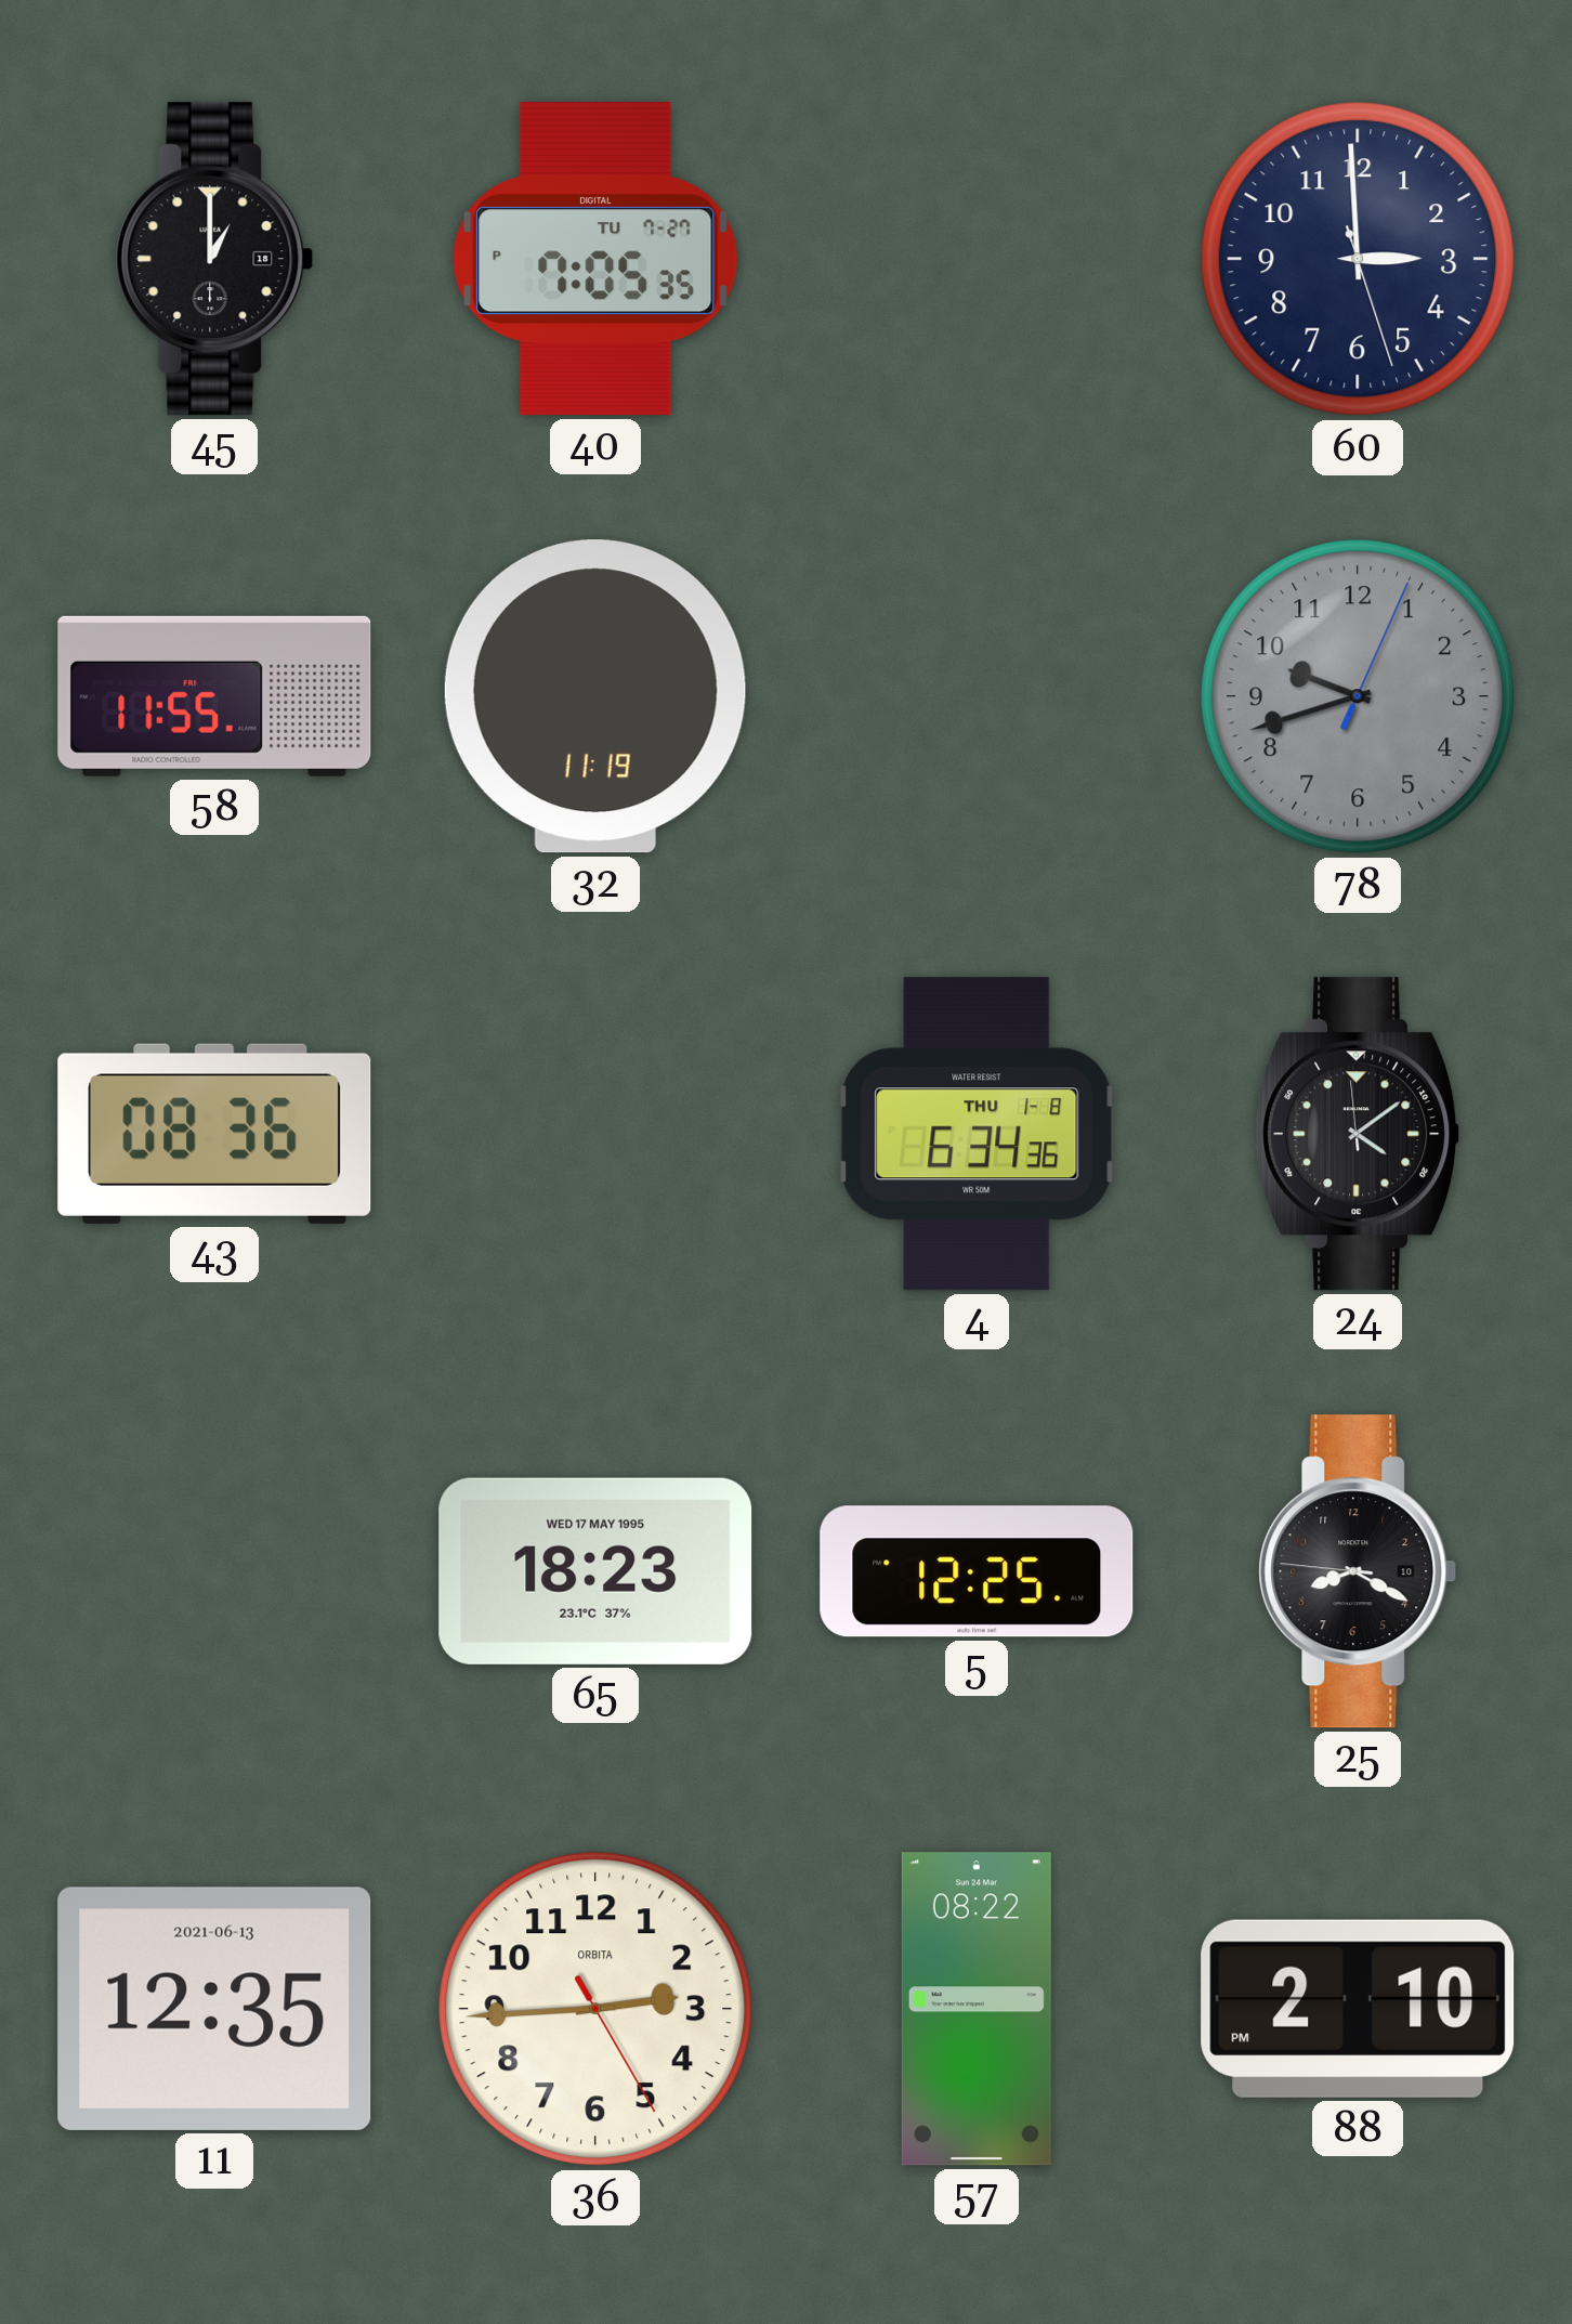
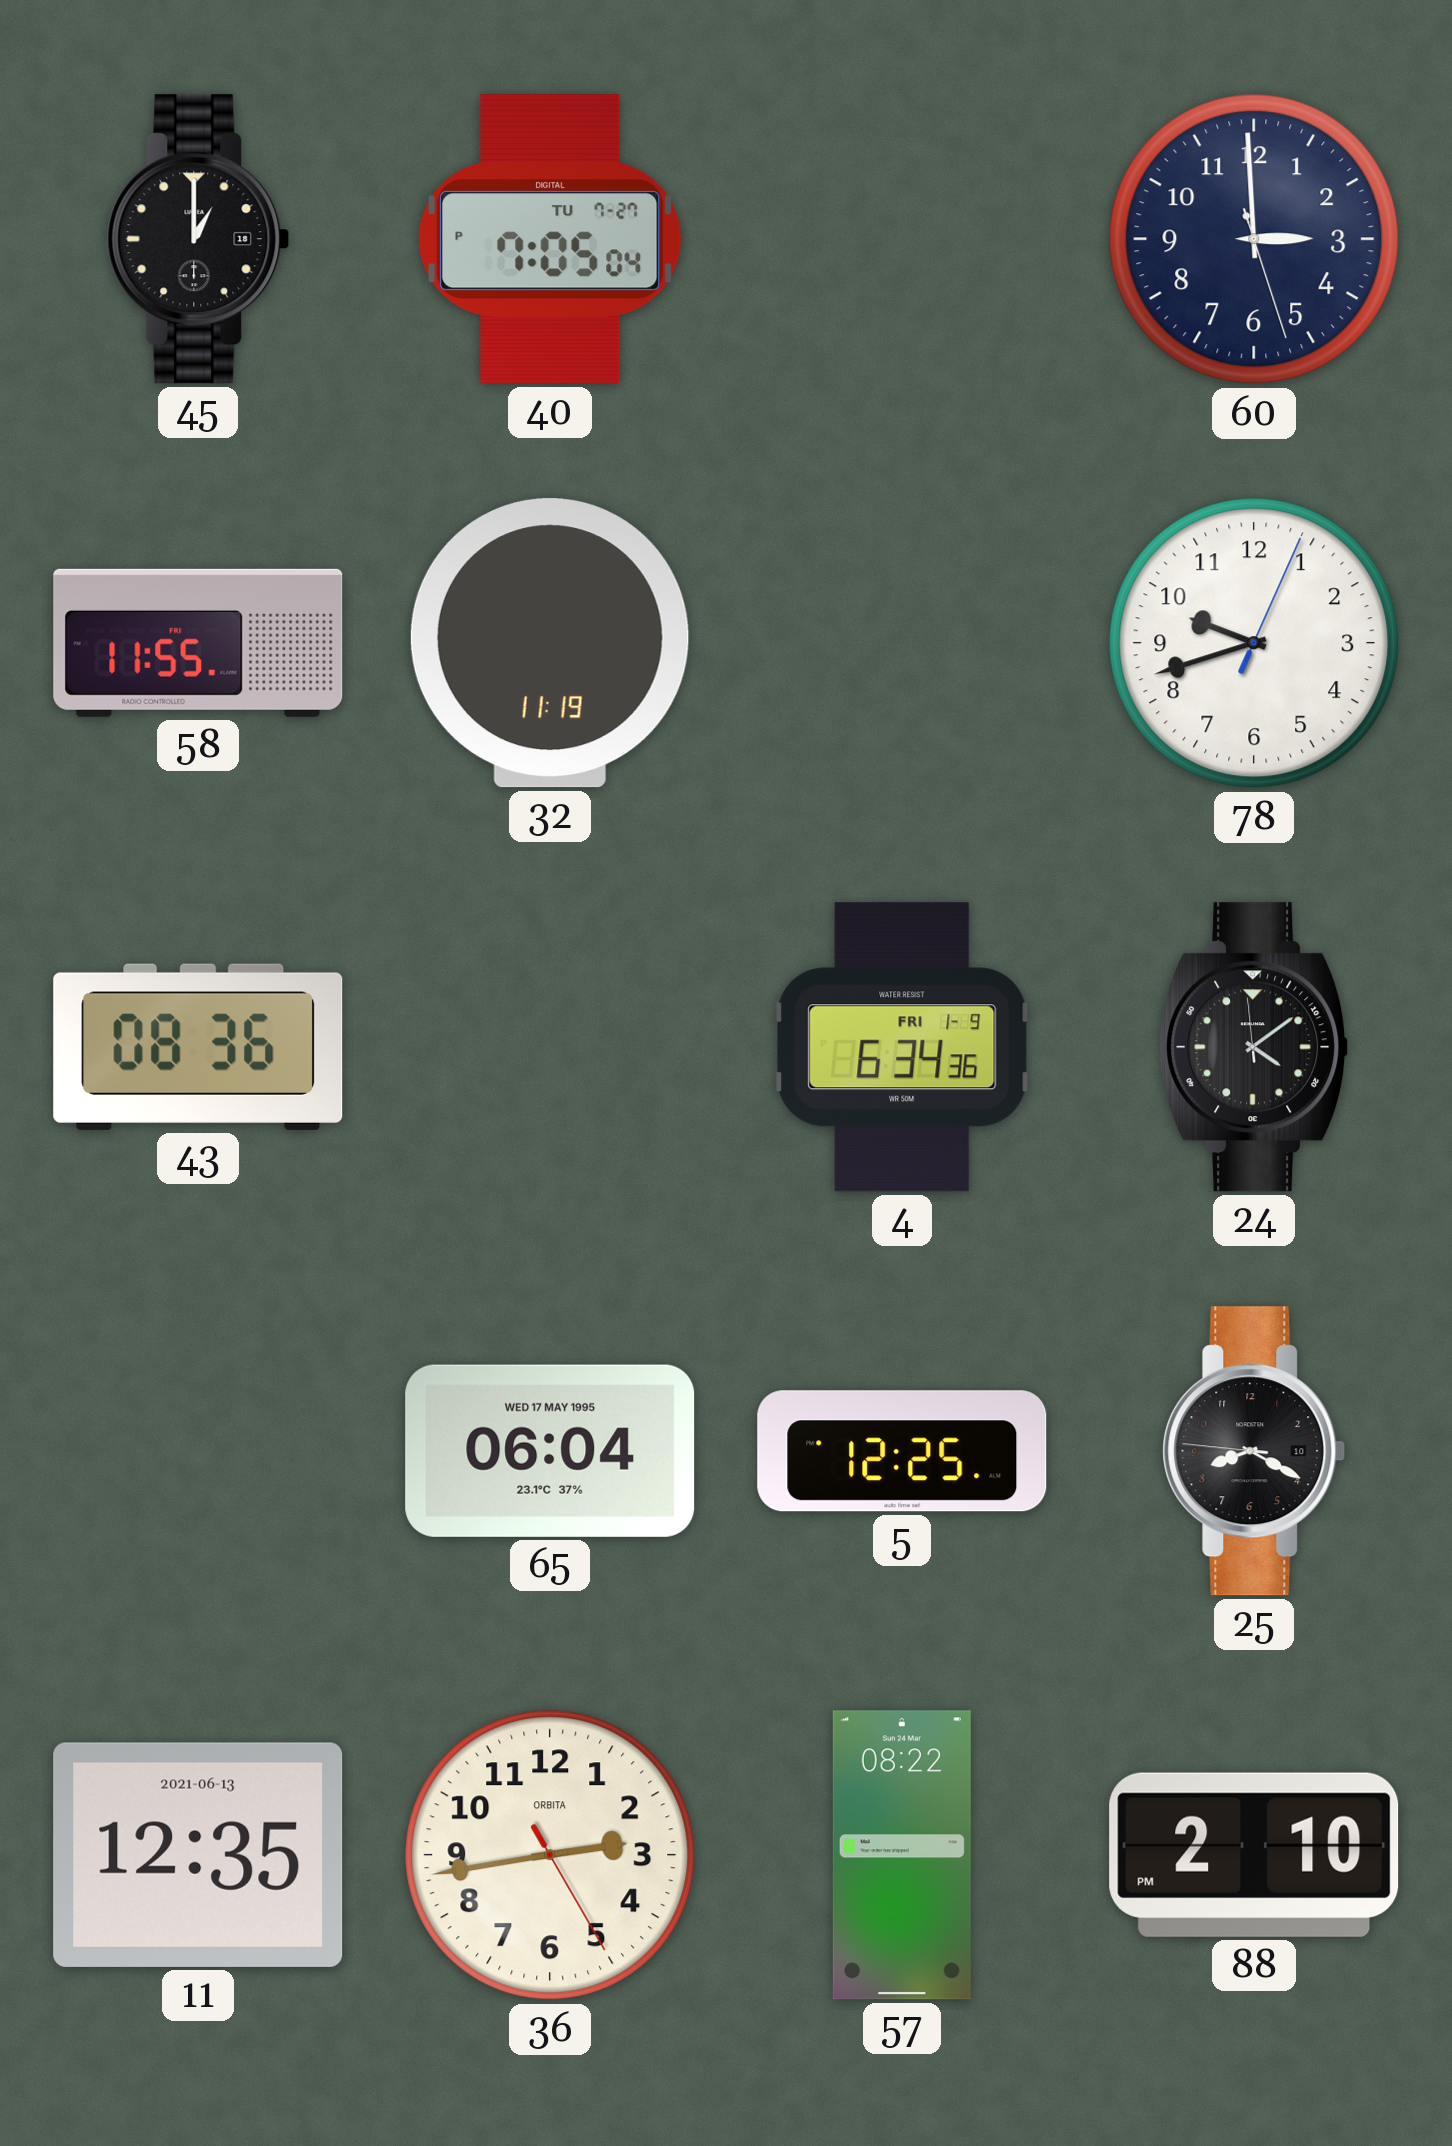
40: 7:05:35 PM -> 7:05:04 PM (550, 239)
78 dial: grey -> white (1254, 643)
4 date: THU 1-8 -> FRI 1-9 (902, 1047)
65: 18:23 -> 06:04 (550, 1451)
36: 2:44 -> 2:43 (550, 1855)
